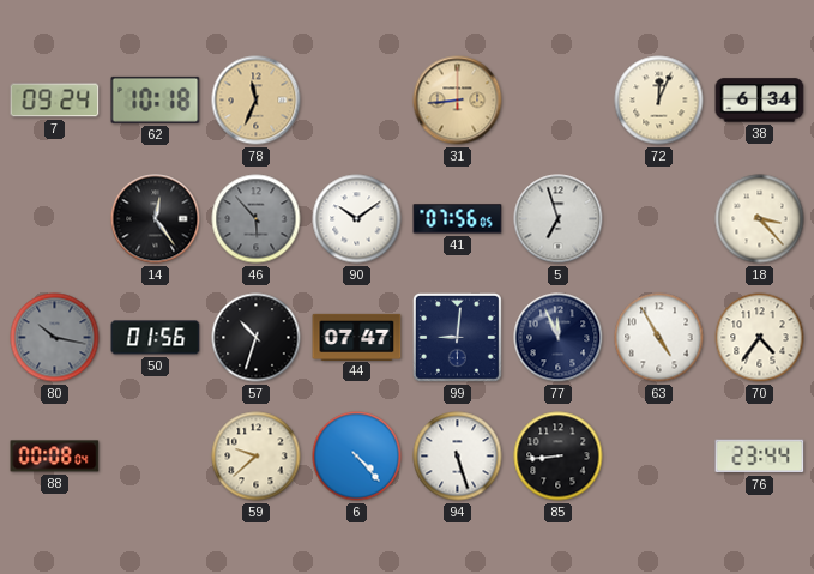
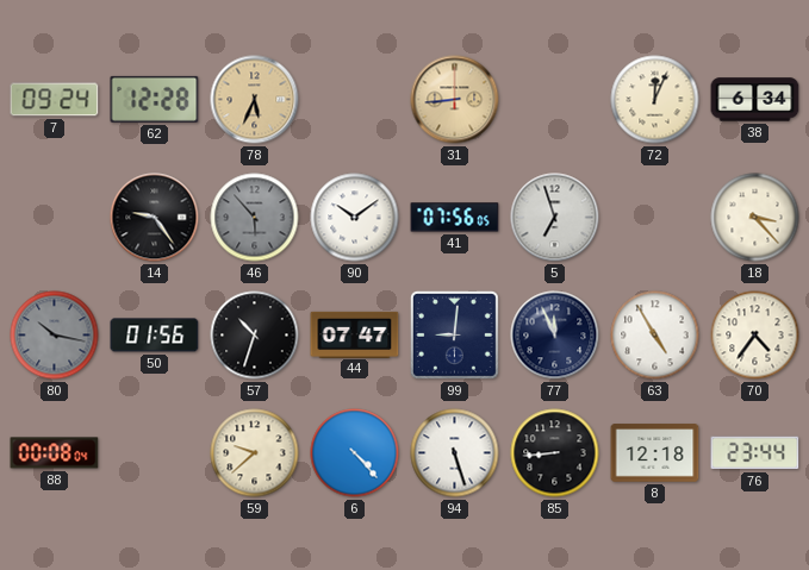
62: 10:18 -> 12:28 (155, 99)
78: 11:34 -> 5:34 (255, 100)
14: 12:24 -> 9:24 (155, 218)
8: none -> 12:18 (655, 453)
